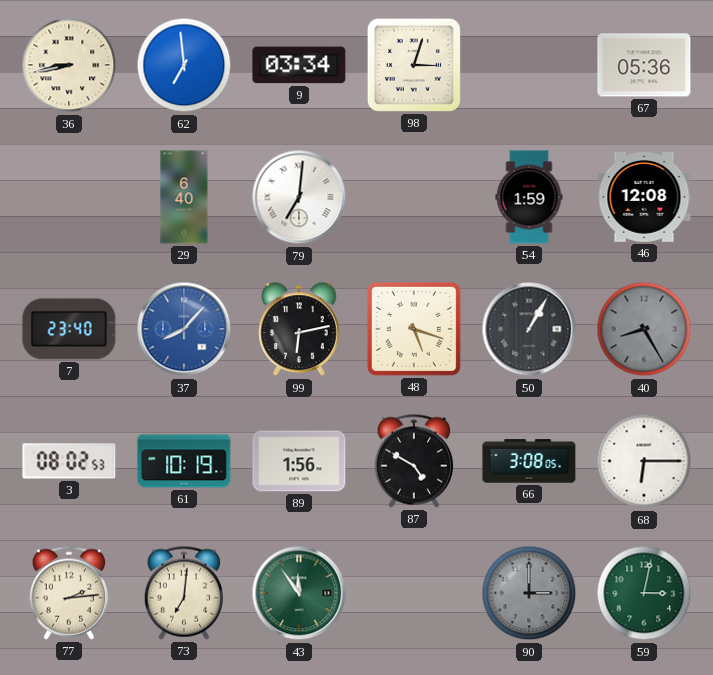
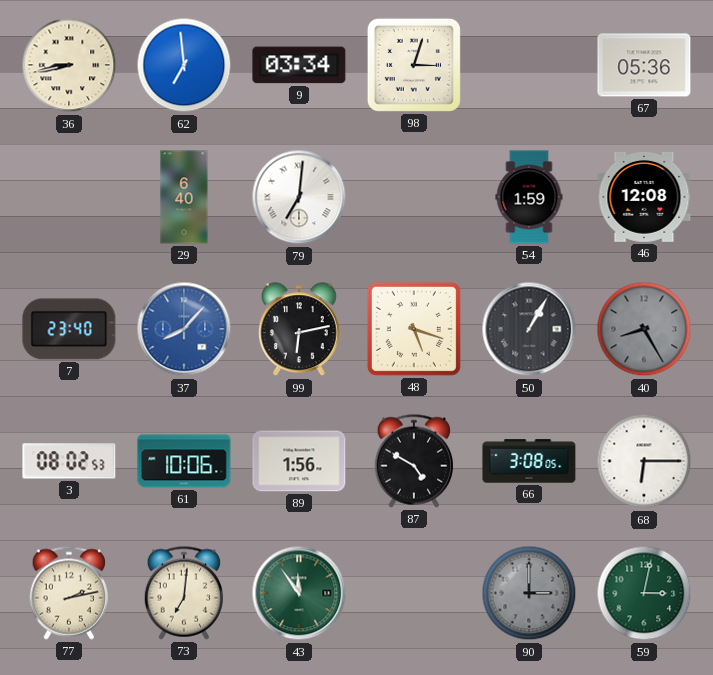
61: 10:19 -> 10:06 (184, 461)
77: 2:14 -> 2:13 (69, 593)
